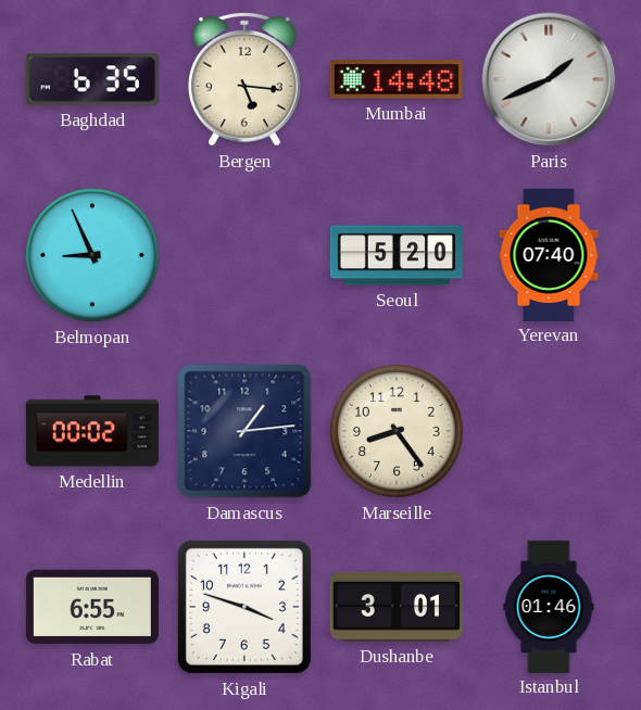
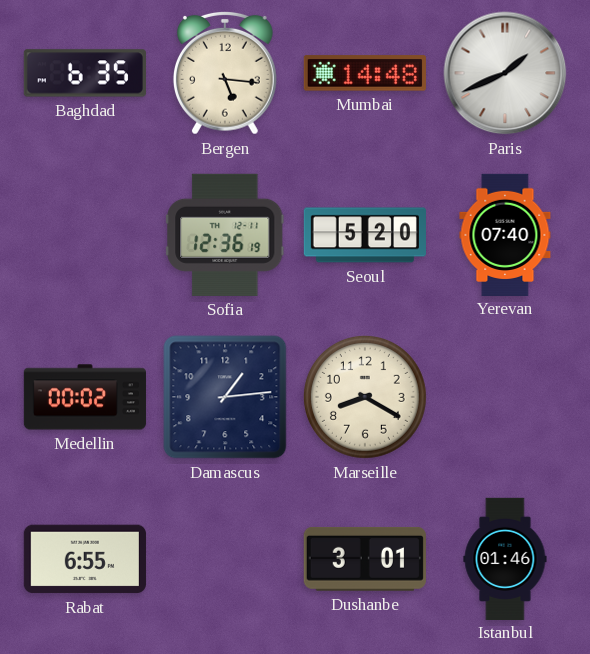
Belmopan: 8:56 -> none (92, 255)
Sofia: none -> 12:36 (225, 235)
Marseille: 8:24 -> 8:20 (365, 397)
Kigali: 3:48 -> none (244, 607)
